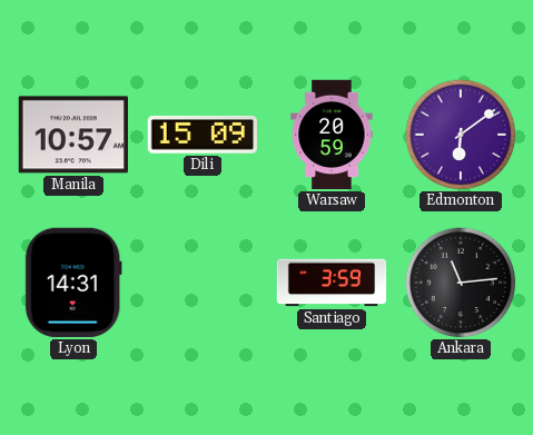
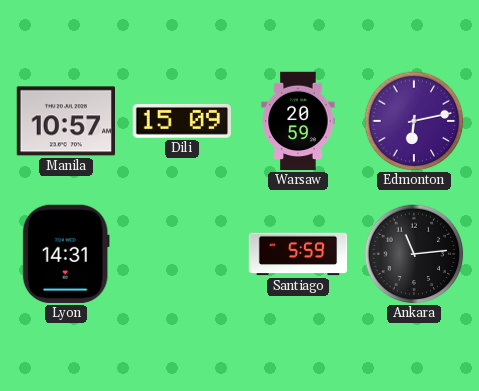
Edmonton: 6:09 -> 6:13 (414, 121)
Santiago: 3:59 -> 5:59 (298, 254)
